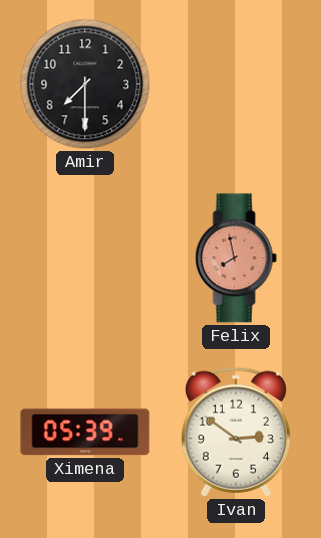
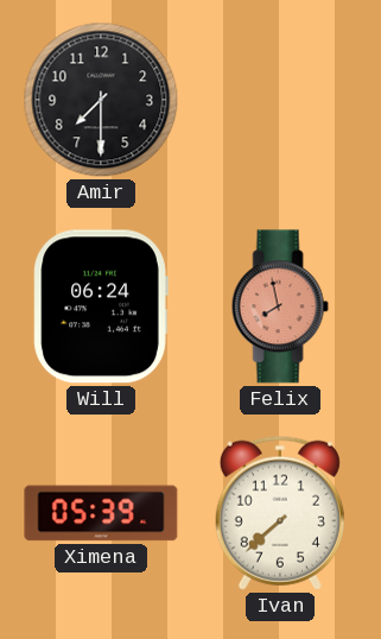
Will: none -> 06:24 (101, 306)
Ivan: 2:51 -> 7:38 (280, 513)
